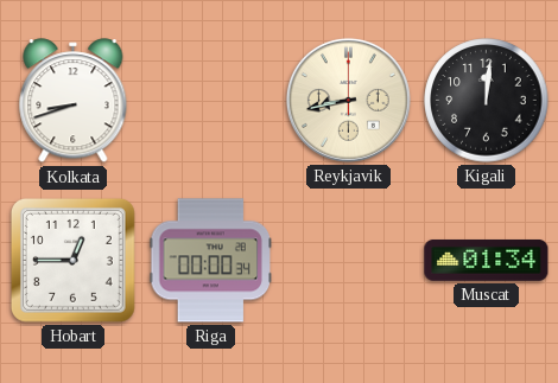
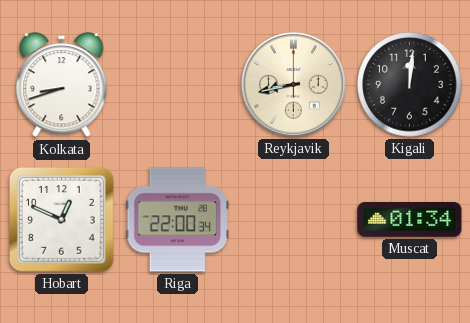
Hobart: 12:45 -> 12:49 (61, 220)
Riga: 00:00 -> 22:00 (178, 220)
